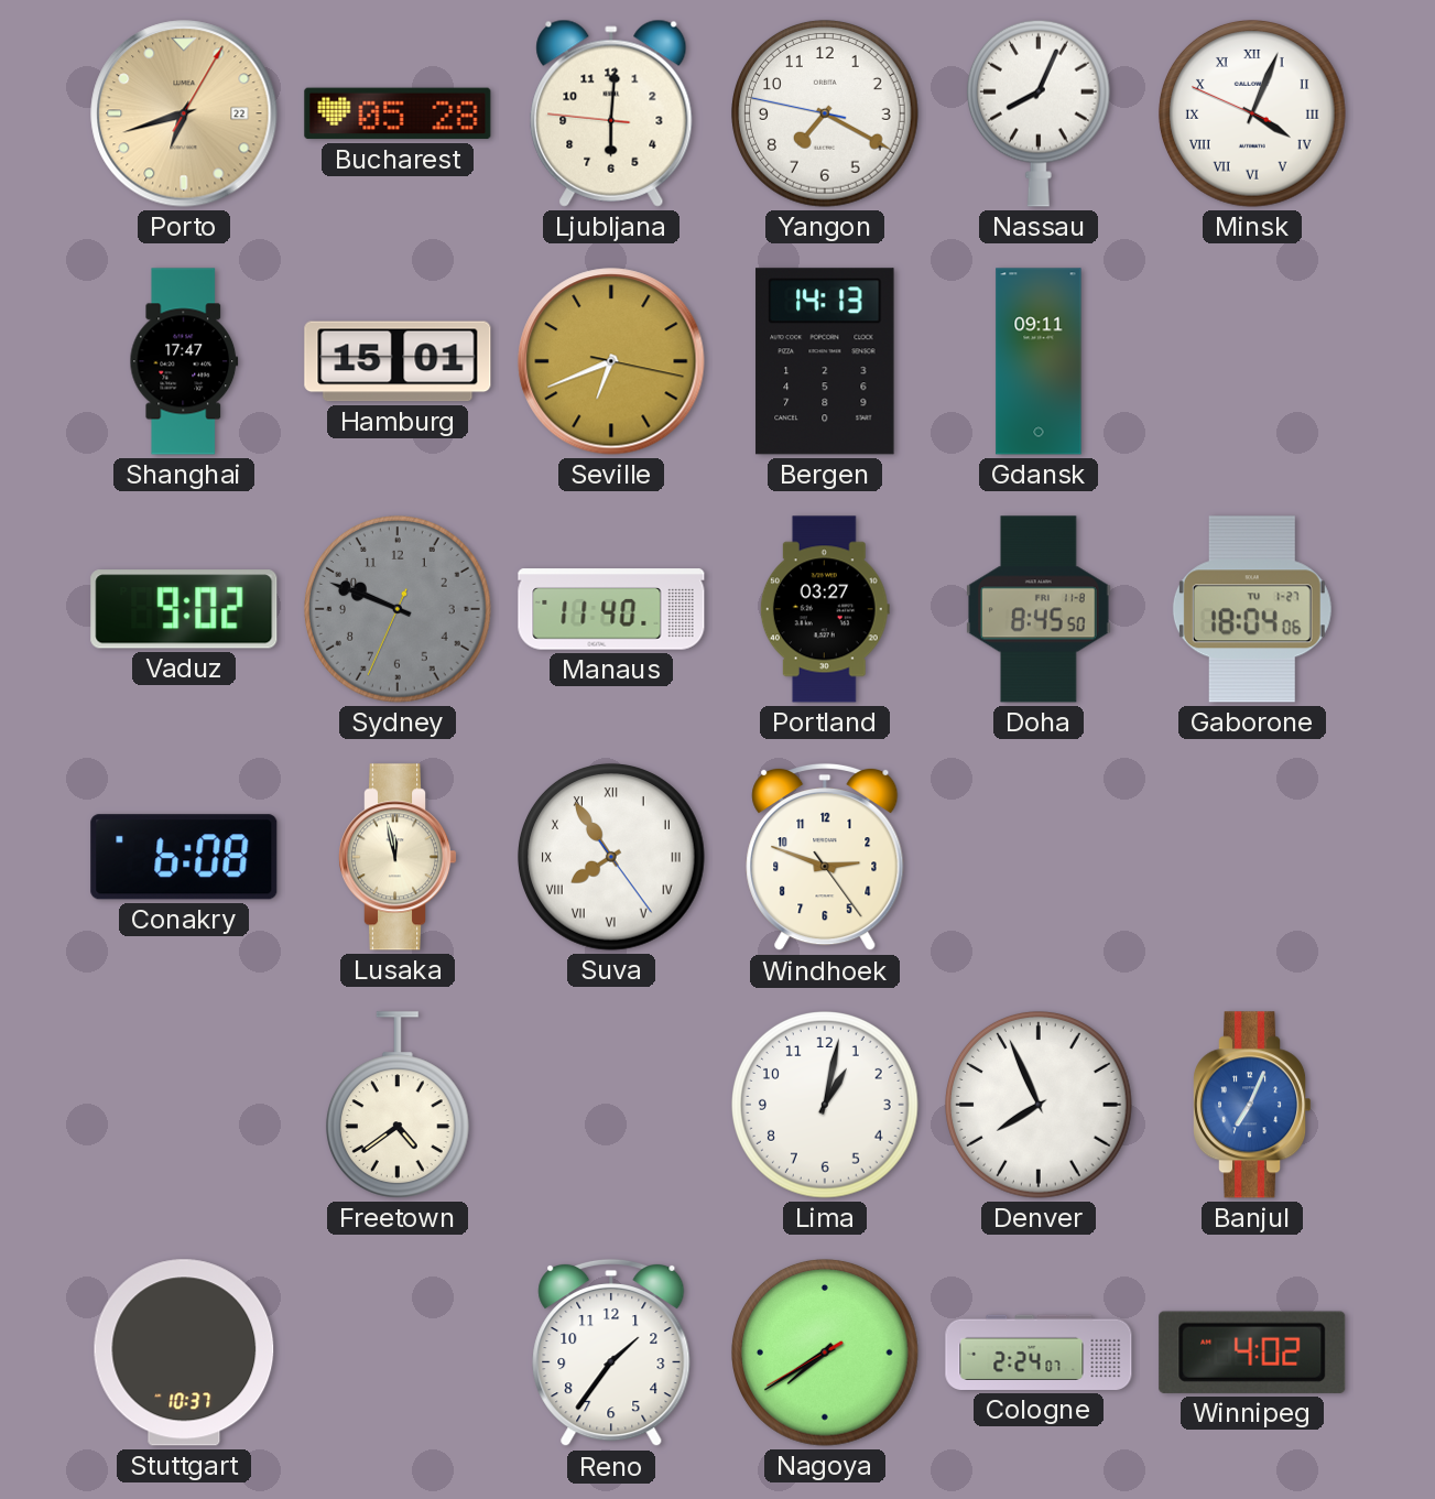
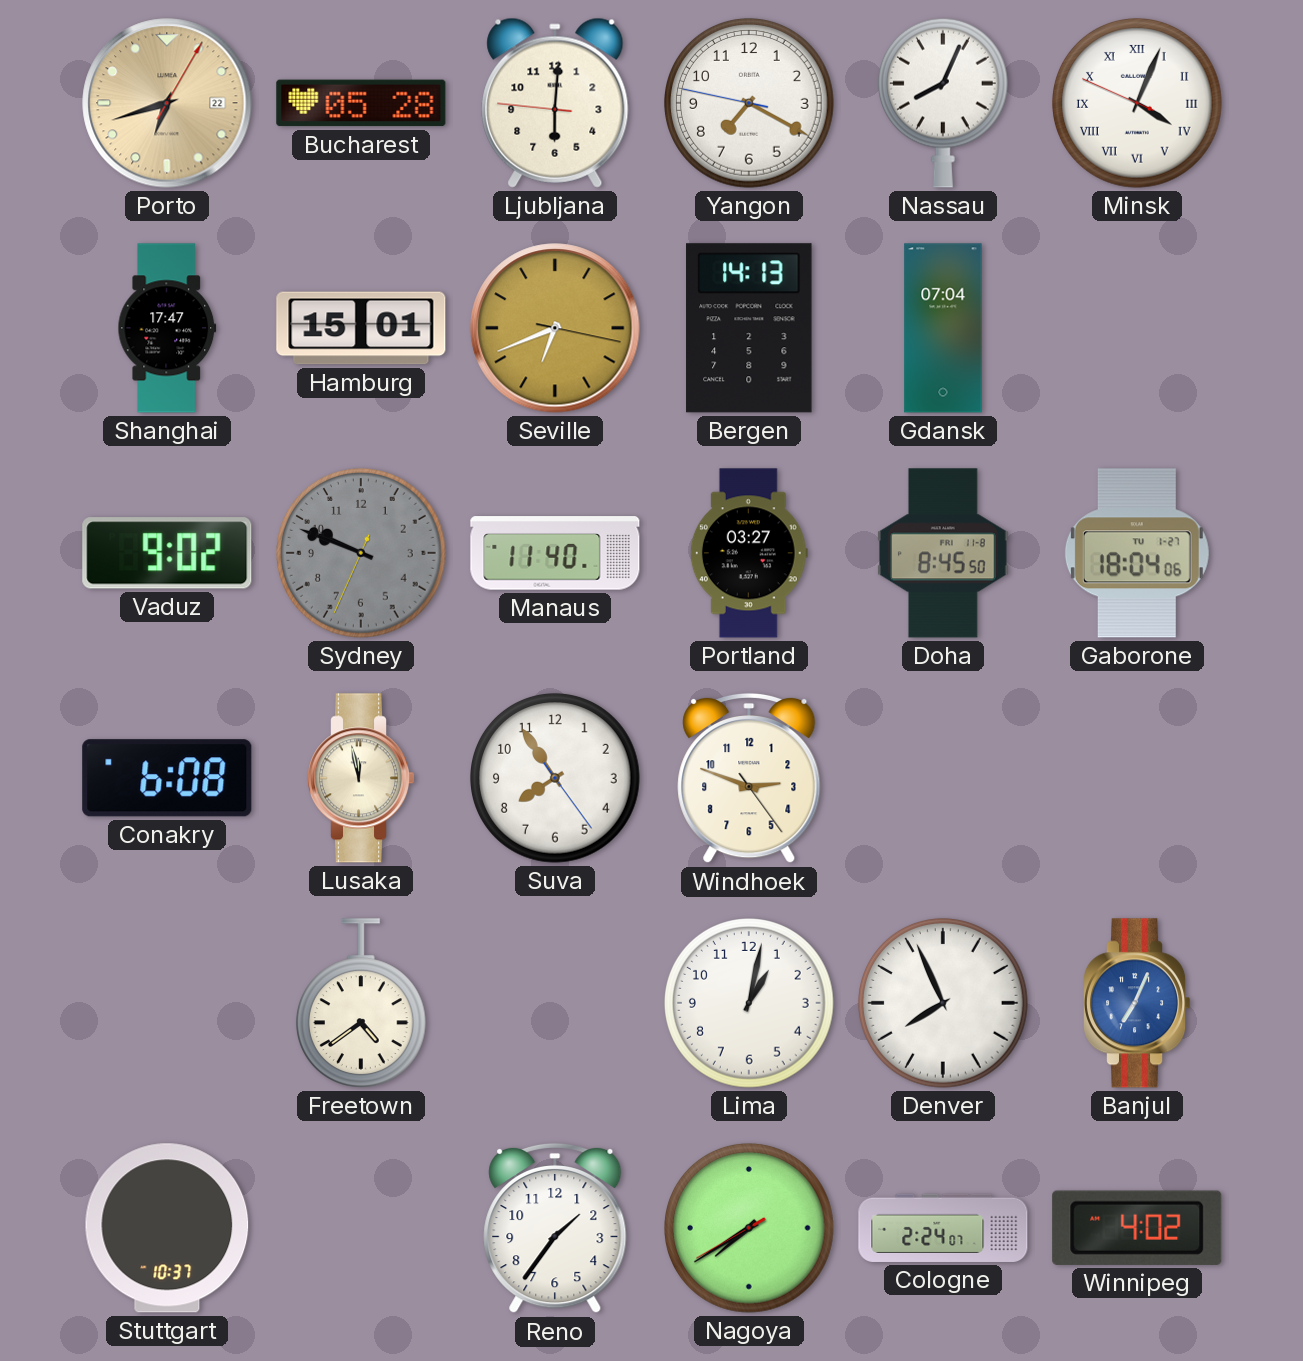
Gdansk: 09:11 -> 07:04 (943, 328)
Suva numerals: Roman -> Arabic (556, 779)
